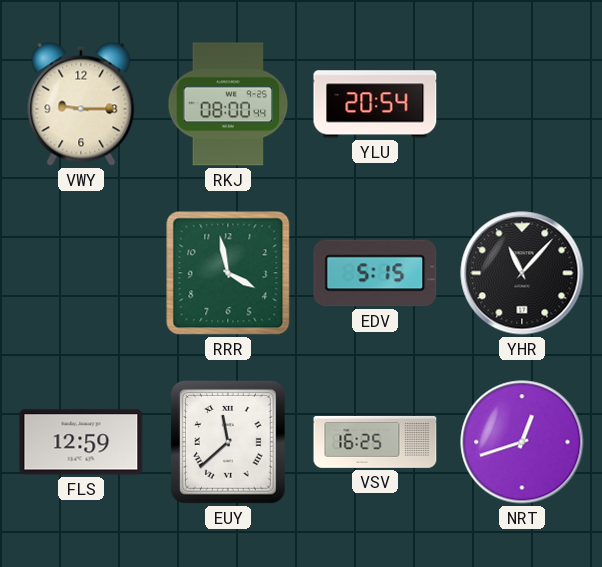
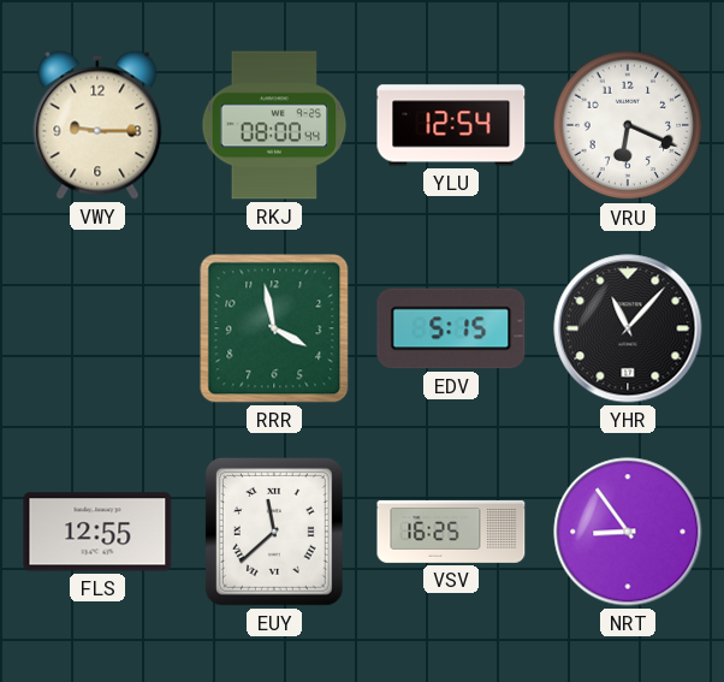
YLU: 20:54 -> 12:54 (451, 125)
VRU: none -> 6:19 (628, 125)
FLS: 12:59 -> 12:55 (97, 532)
NRT: 12:42 -> 8:54 (628, 532)
